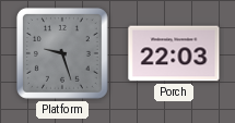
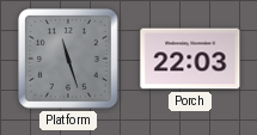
Platform: 9:27 -> 11:27 (68, 59)
